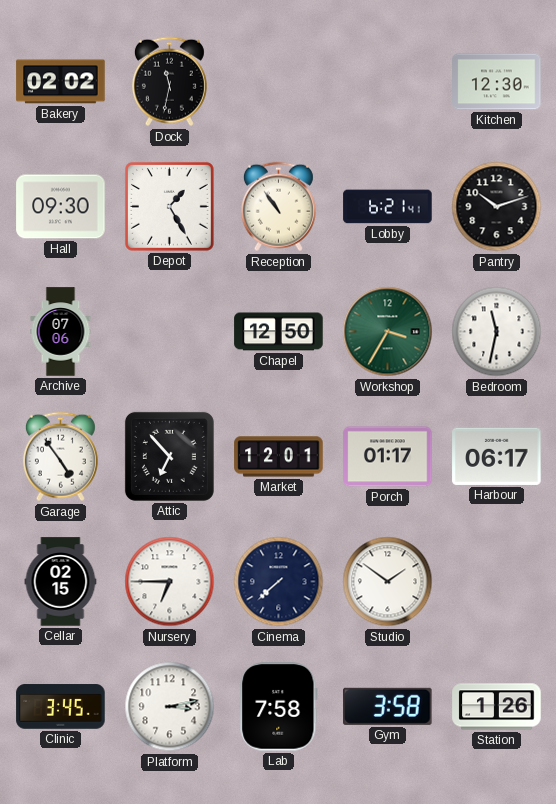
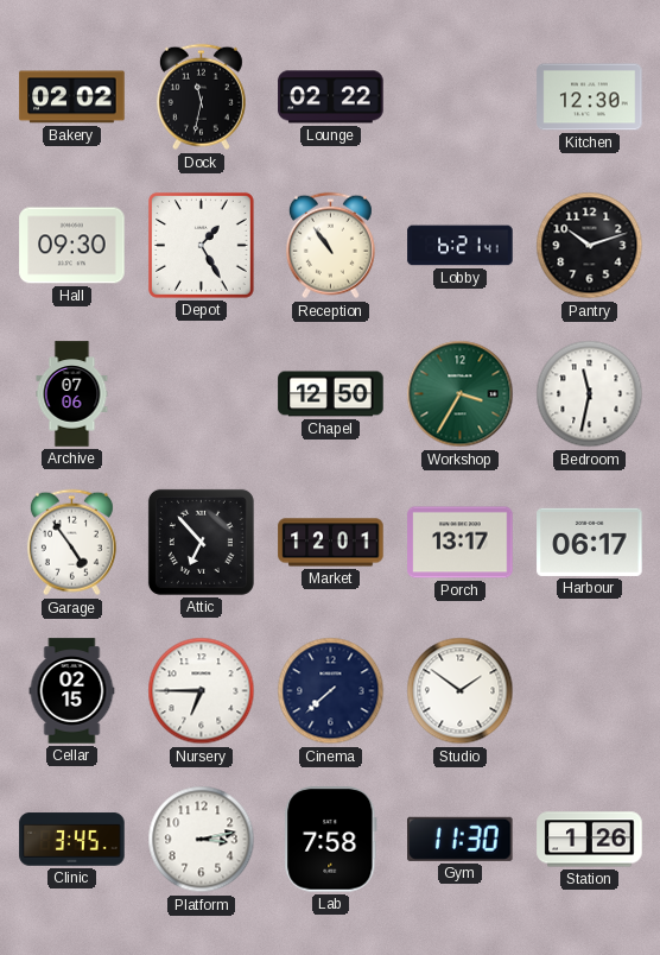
Lounge: none -> 02:22 (331, 97)
Porch: 01:17 -> 13:17 (461, 543)
Gym: 3:58 -> 11:30 (461, 839)
